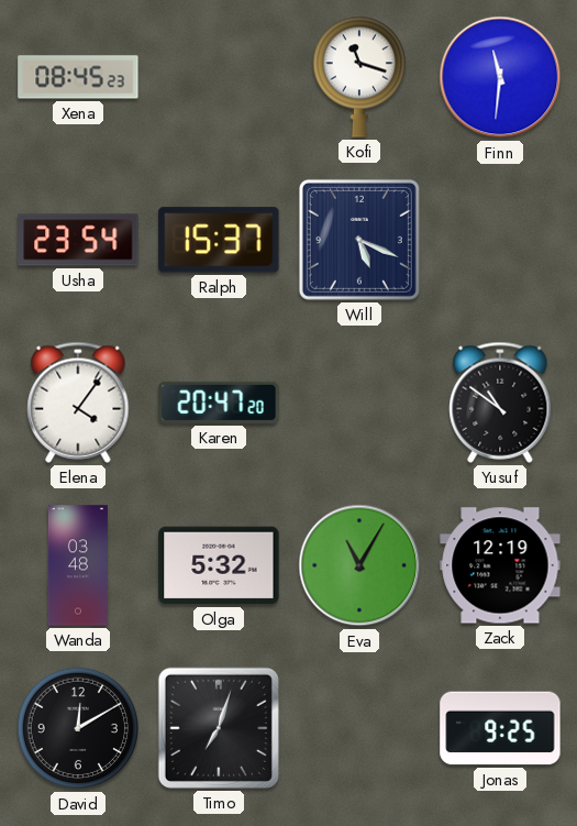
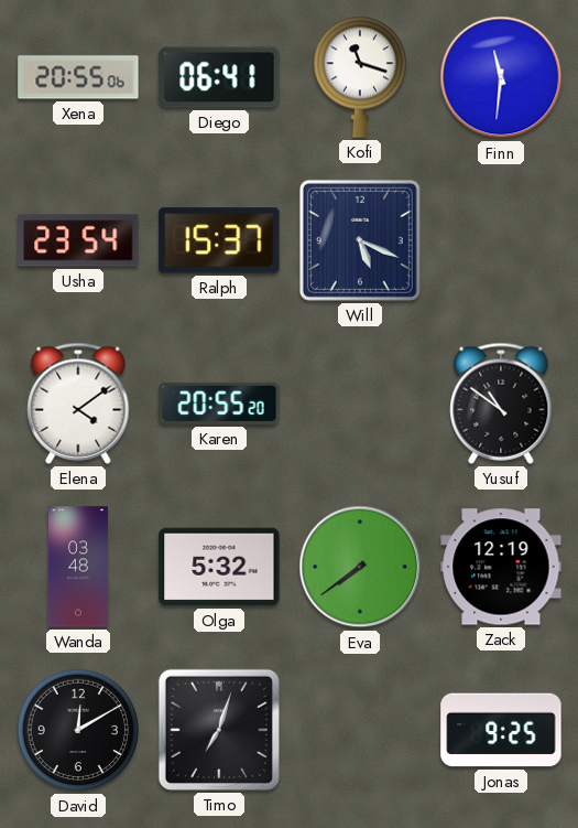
Xena: 08:45 -> 20:55 (78, 77)
Diego: none -> 06:41 (219, 77)
Elena: 4:06 -> 4:09 (78, 404)
Karen: 20:47 -> 20:55 (219, 404)
Eva: 11:05 -> 7:39 (360, 567)
